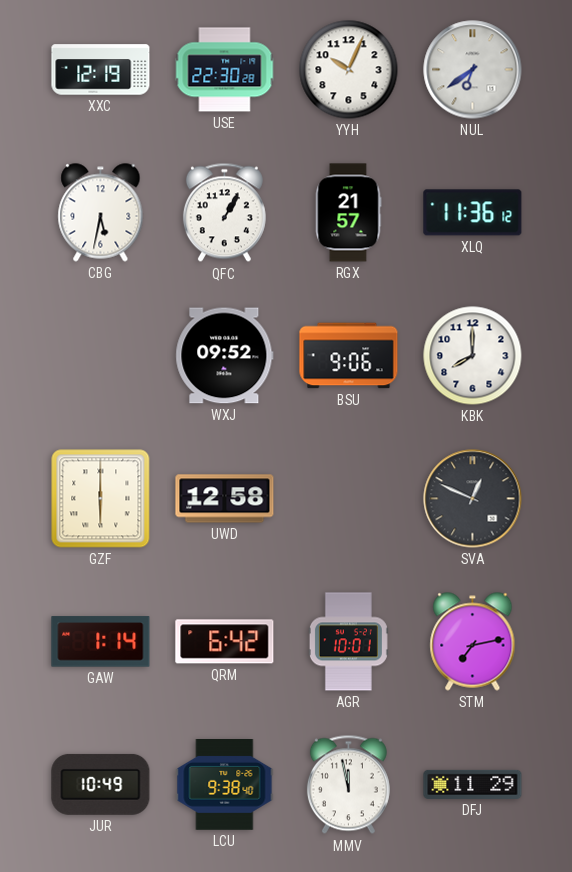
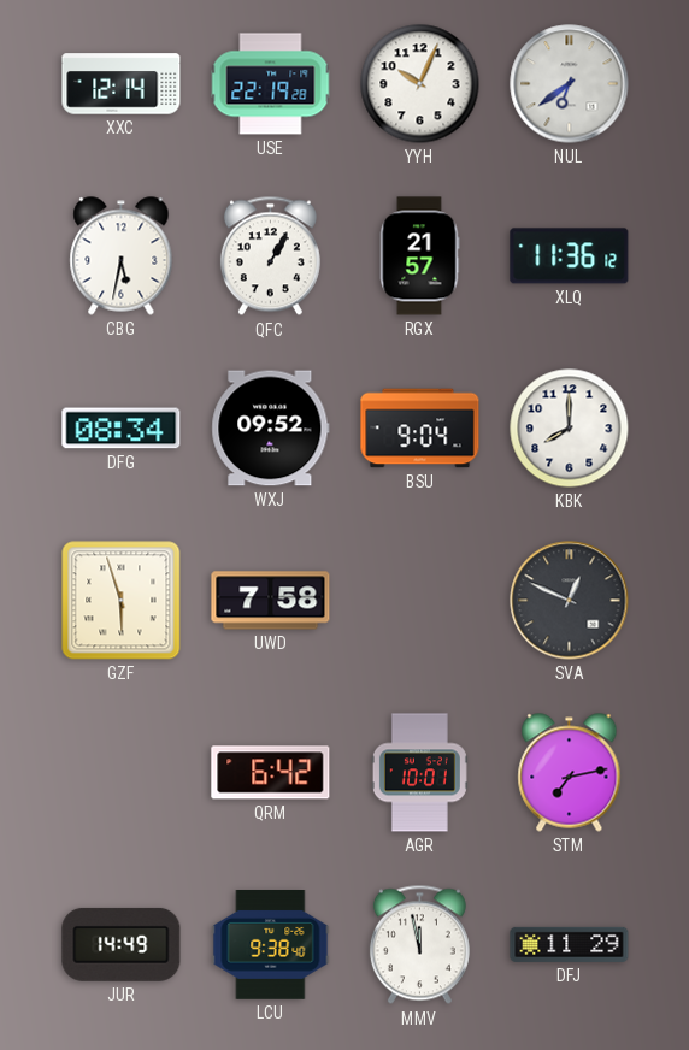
XXC: 12:19 -> 12:14 (122, 84)
USE: 22:30 -> 22:19 (271, 84)
DFG: none -> 08:34 (122, 429)
BSU: 9:06 -> 9:04 (420, 429)
GZF: 6:00 -> 5:57 (122, 601)
UWD: 12:58 -> 7:58 (271, 601)
GAW: 1:14 -> none (101, 642)
JUR: 10:49 -> 14:49 (122, 944)
